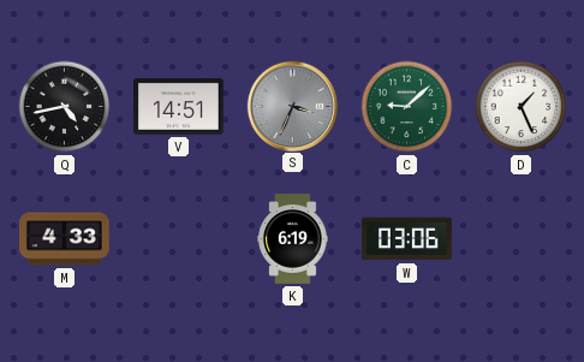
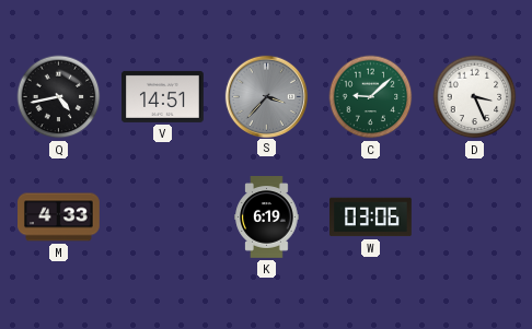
S: 3:34 -> 3:37 (266, 96)
D: 1:26 -> 3:26 (475, 97)
